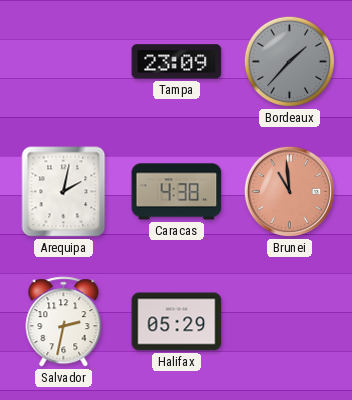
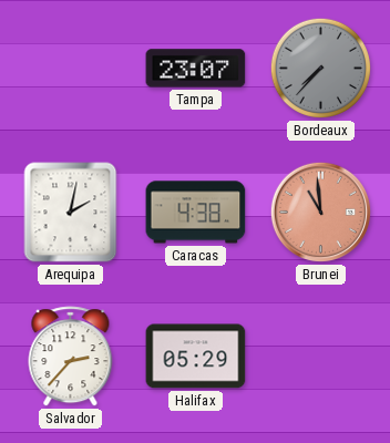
Tampa: 23:09 -> 23:07 (196, 69)
Bordeaux: 1:37 -> 7:37 (320, 68)
Salvador: 2:32 -> 2:37 (71, 357)
